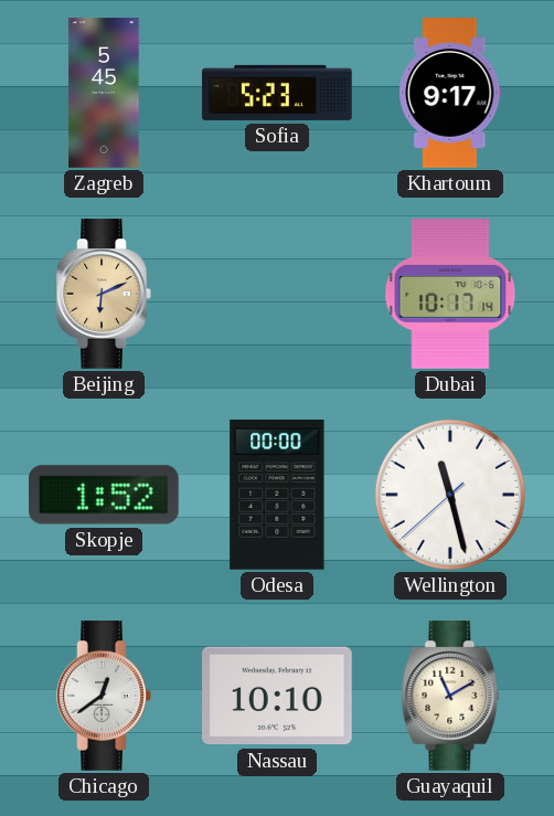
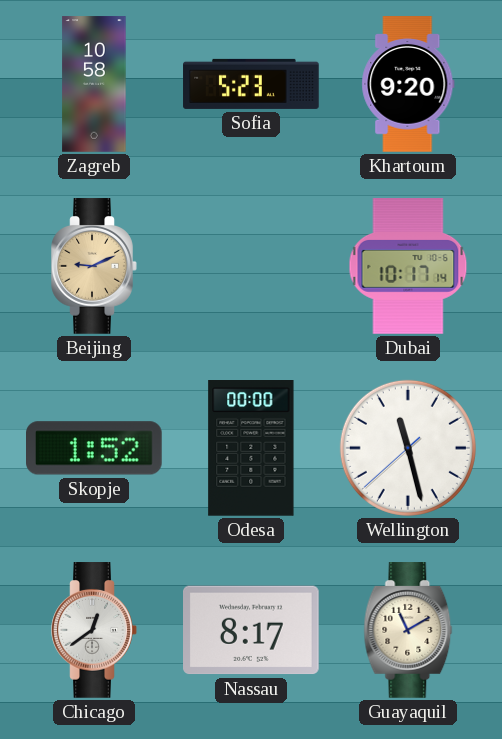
Zagreb: 5:45 -> 10:58 (94, 84)
Khartoum: 9:17 -> 9:20 (408, 84)
Beijing: 6:11 -> 9:11 (94, 266)
Nassau: 10:10 -> 8:17 (252, 630)
